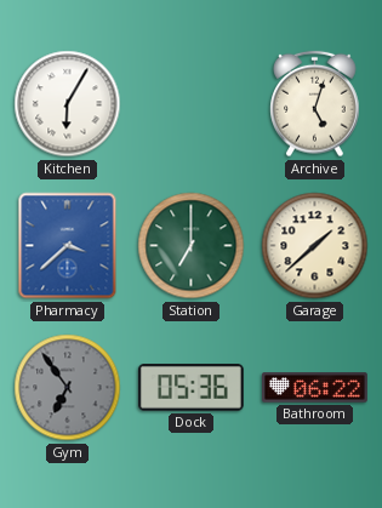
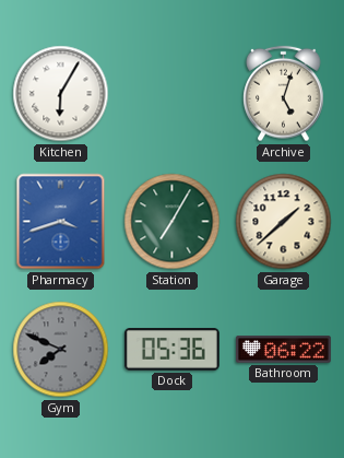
Pharmacy: 3:38 -> 3:42 (61, 222)
Station: 7:00 -> 7:05 (173, 222)
Gym: 6:54 -> 7:49 (61, 350)
